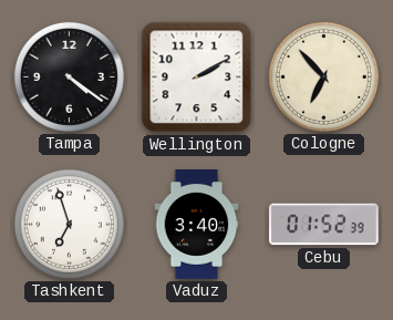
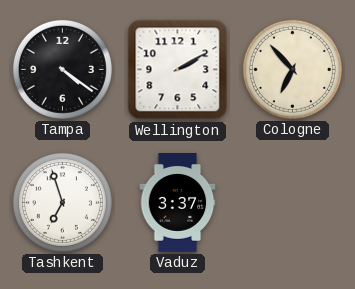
Vaduz: 3:40 -> 3:37 (178, 203)
Cebu: 01:52 -> none (323, 225)
